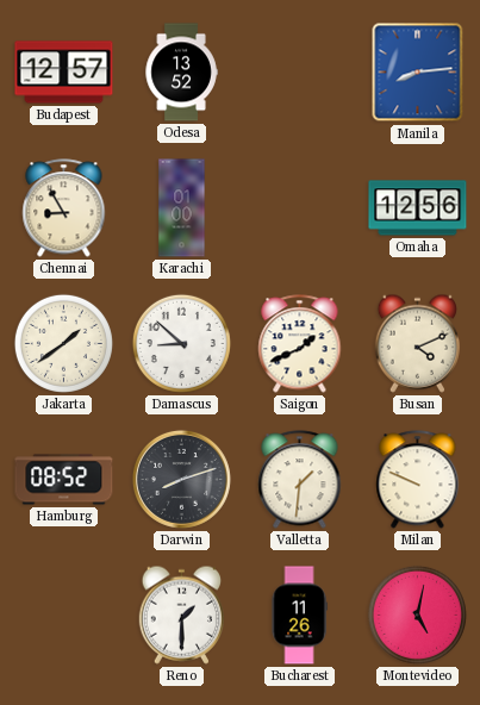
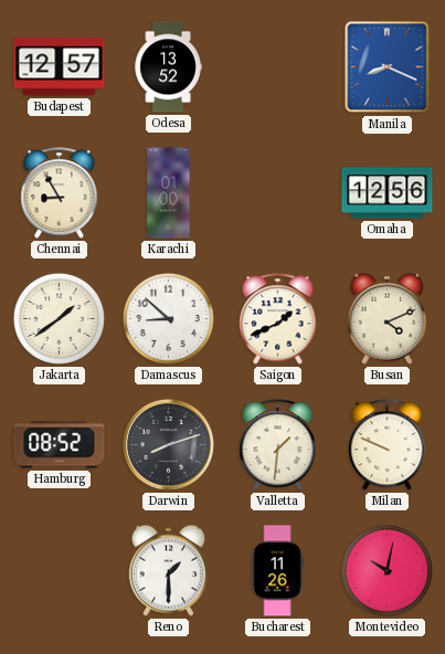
Manila: 8:14 -> 8:19 (388, 67)
Montevideo: 5:02 -> 10:02 (386, 570)
